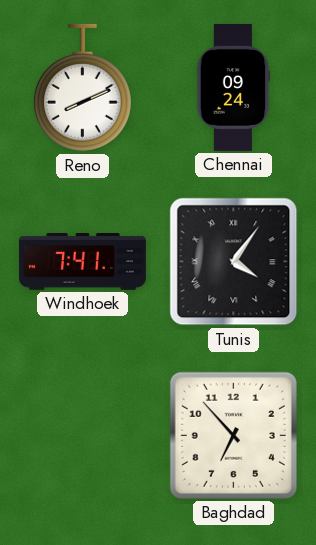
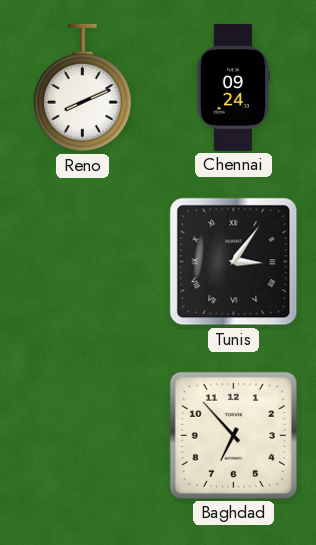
Windhoek: 7:41 -> none (82, 262)
Tunis: 4:06 -> 3:06 (234, 262)
